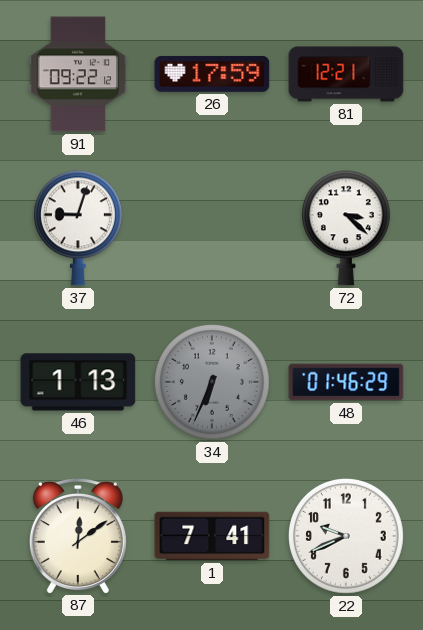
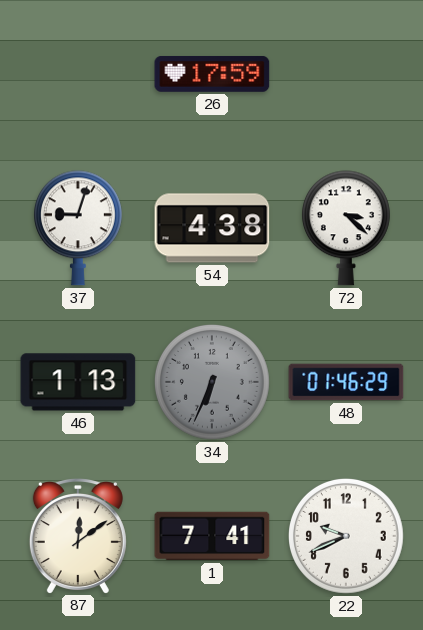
91: 09:22 -> none (78, 74)
81: 12:21 -> none (346, 74)
54: none -> 4:38 (212, 228)
